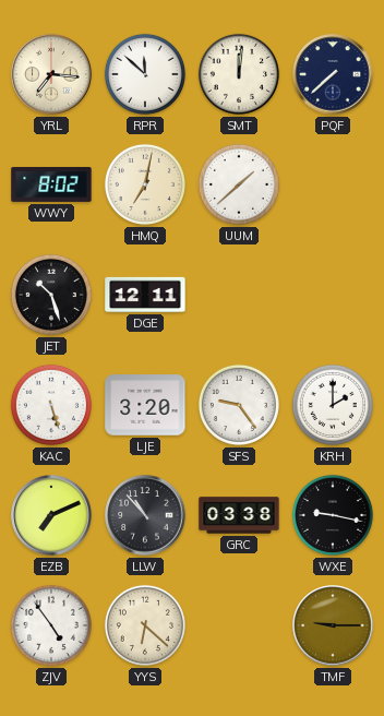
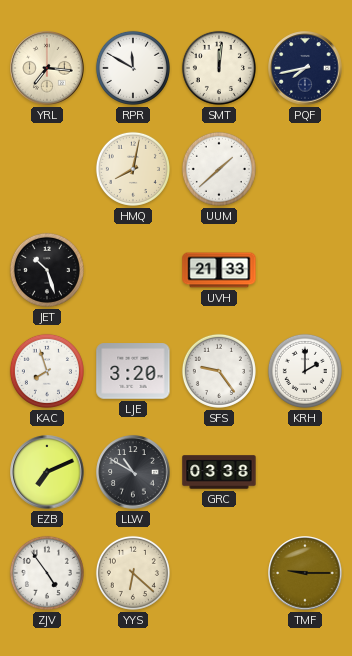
RPR: 11:52 -> 11:50 (133, 68)
PQF: 7:38 -> 7:43 (305, 68)
WWY: 8:02 -> none (51, 184)
HMQ: 7:02 -> 8:02 (133, 169)
DGE: 12:11 -> none (145, 295)
UVH: none -> 21:33 (219, 270)
KAC: 5:27 -> 7:57 (47, 371)
LLW: 10:53 -> 10:50 (133, 472)
WXE: 9:17 -> none (333, 515)
